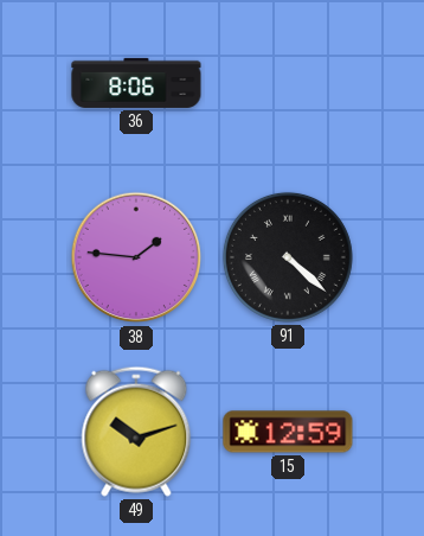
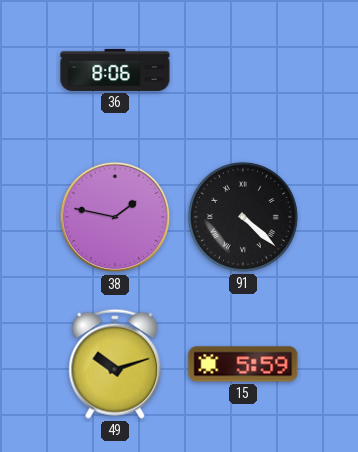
38: 1:46 -> 1:47 (115, 217)
15: 12:59 -> 5:59 (243, 364)
